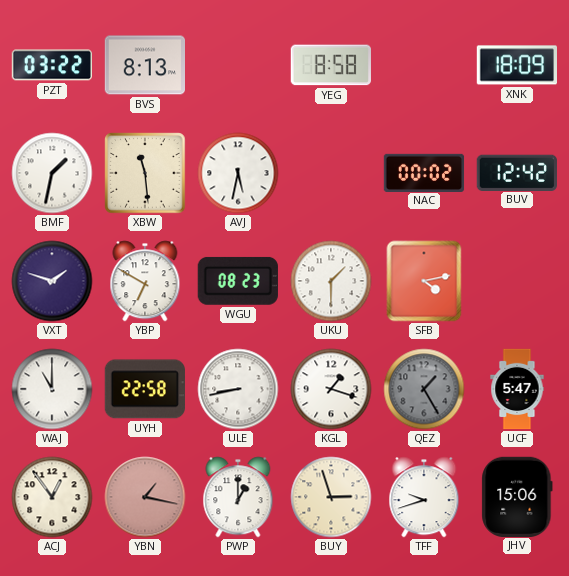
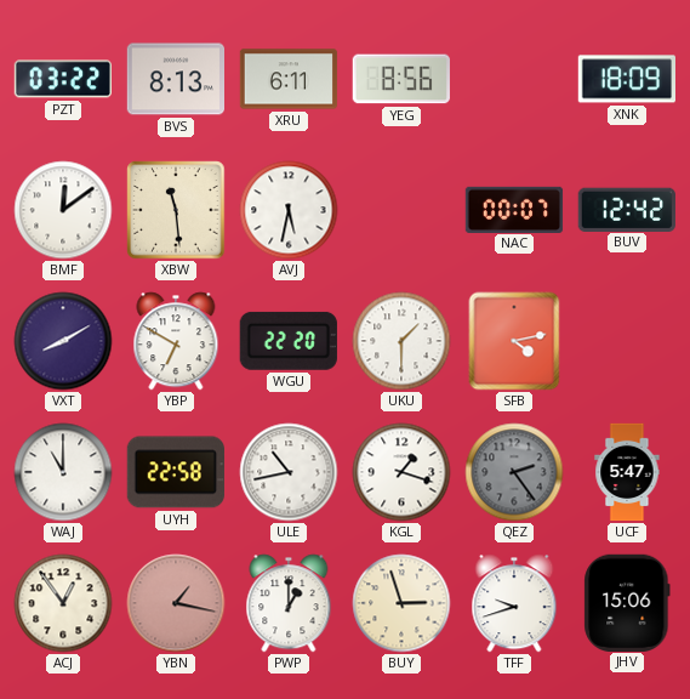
XRU: none -> 6:11 (289, 79)
YEG: 8:58 -> 8:56 (401, 79)
BMF: 1:32 -> 12:09 (63, 210)
NAC: 00:02 -> 00:07 (514, 209)
VXT: 1:48 -> 8:10 (63, 341)
WGU: 08:23 -> 22:20 (289, 341)
ULE: 8:43 -> 10:43 (289, 472)
QEZ: 1:25 -> 2:24 (514, 472)
